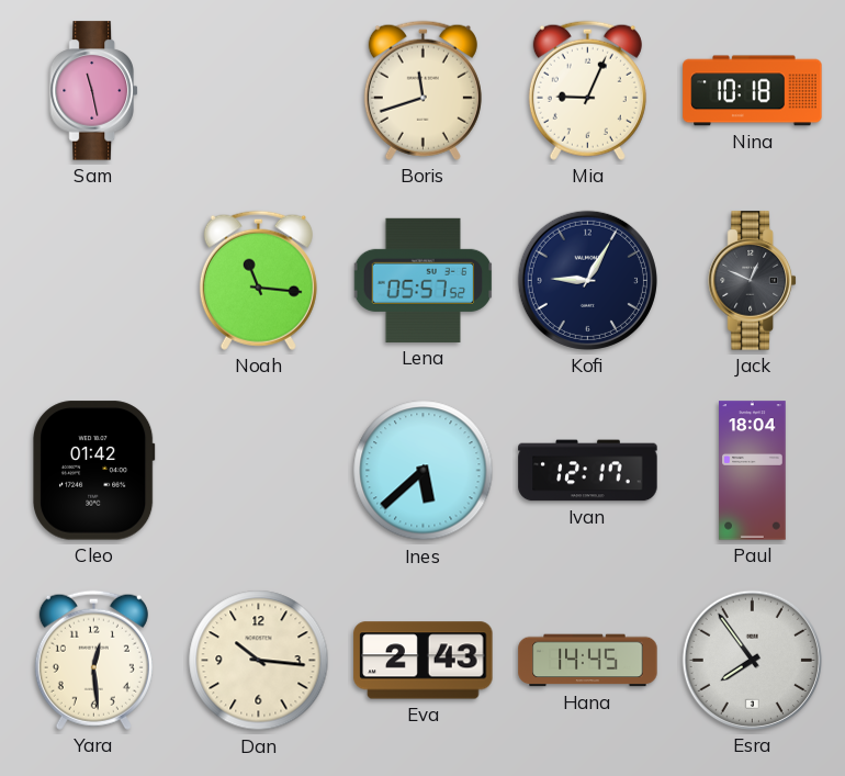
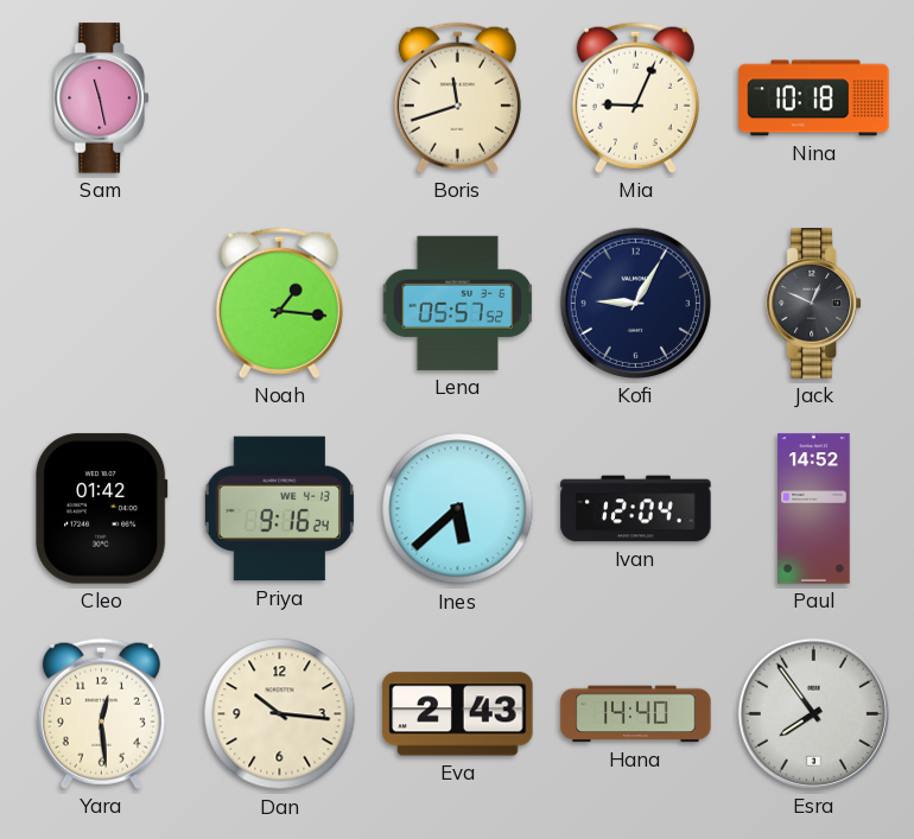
Noah: 11:16 -> 1:16 (279, 303)
Priya: none -> 9:16 (279, 509)
Ivan: 12:17 -> 12:04 (636, 509)
Paul: 18:04 -> 14:52 (814, 509)
Hana: 14:45 -> 14:40 (636, 714)
